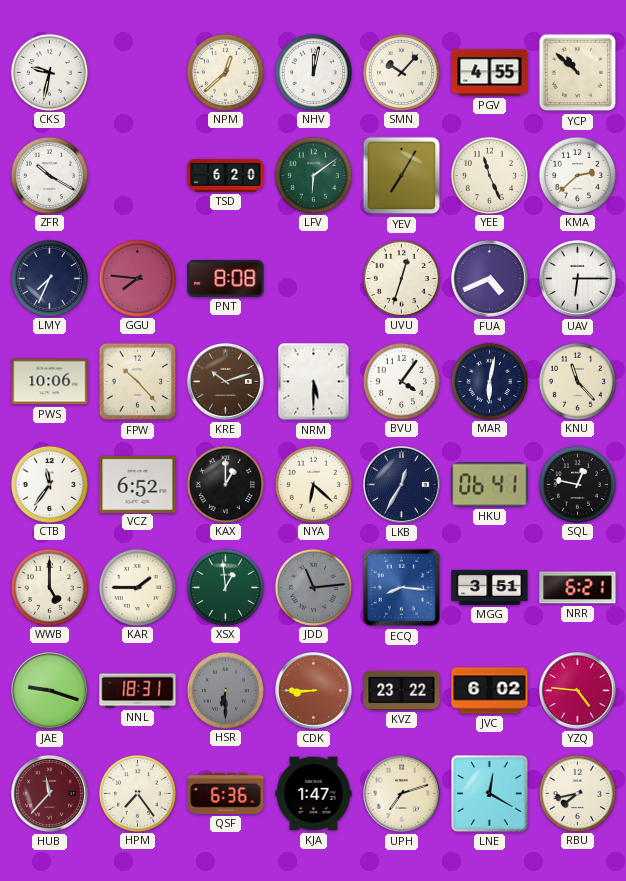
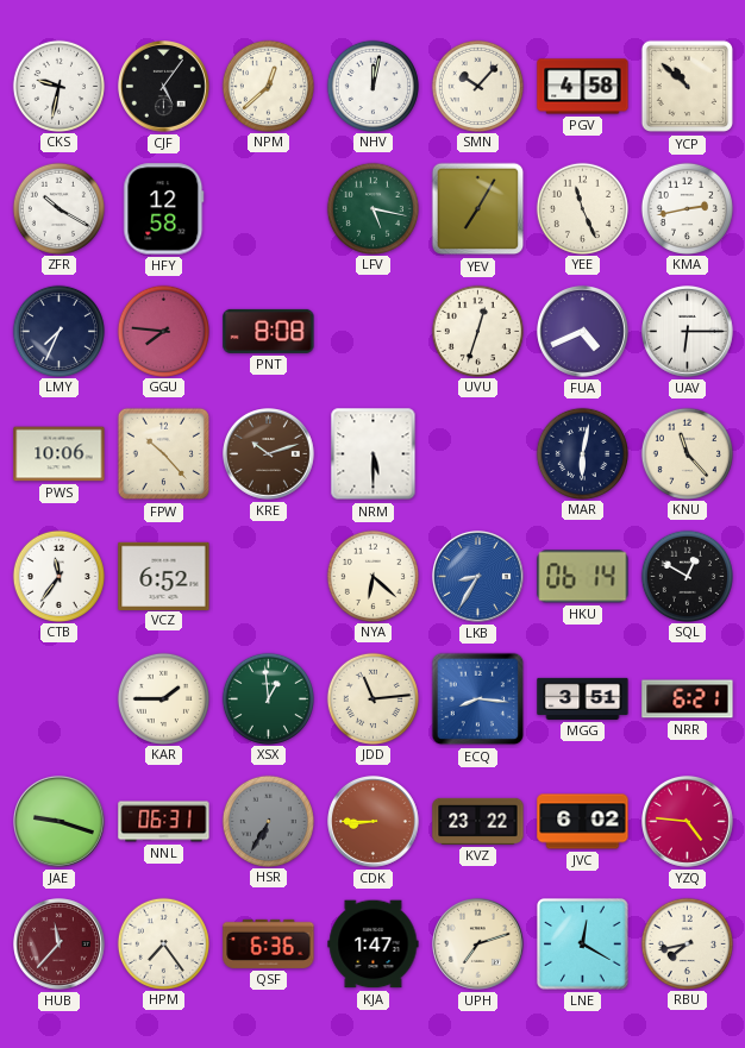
CJF: none -> 5:06 (164, 87)
PGV: 4:55 -> 4:58 (583, 87)
HFY: none -> 12:58 (164, 209)
TSD: 6:20 -> none (226, 176)
LFV: 6:09 -> 5:17 (372, 208)
KMA: 2:38 -> 2:43 (687, 208)
BVU: 4:06 -> none (401, 381)
KAX: 1:00 -> none (225, 484)
LKB: 12:35 -> 8:35 (478, 577)
LKB dial: navy -> blue (478, 577)
HKU: 06:41 -> 06:14 (583, 577)
SQL: 12:47 -> 12:50 (687, 576)
WWB: 5:00 -> none (49, 587)
JDD dial: grey -> cream (372, 698)
NNL: 18:31 -> 06:31 (164, 822)
HSR: 6:30 -> 6:35 (268, 821)
